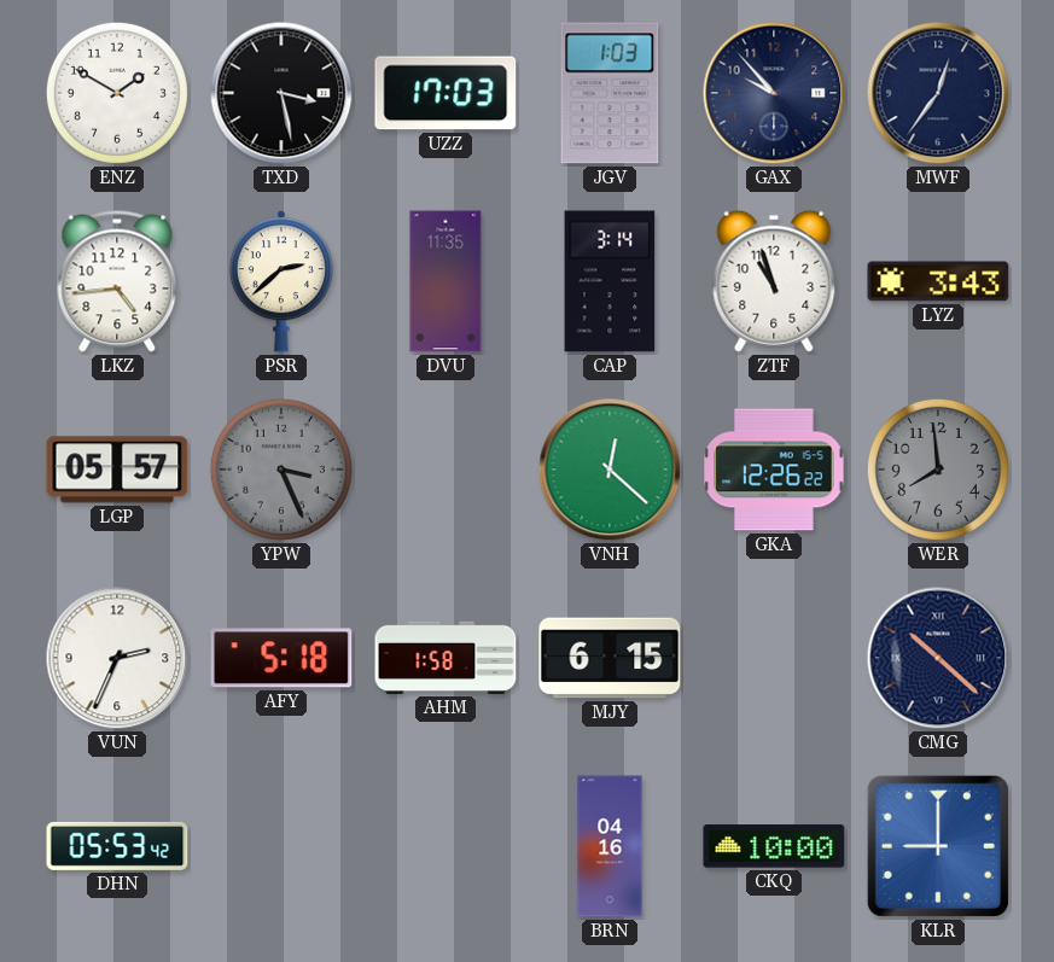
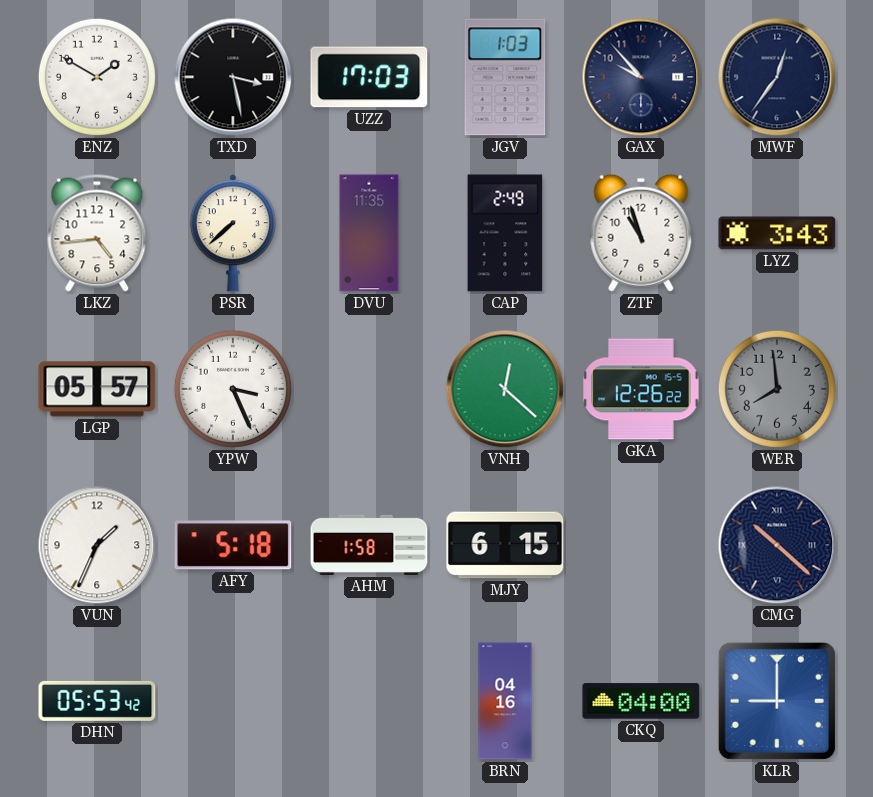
PSR: 2:38 -> 7:38 (233, 233)
CAP: 3:14 -> 2:49 (505, 233)
YPW dial: grey -> white (233, 389)
VUN: 2:34 -> 1:34 (97, 545)
CKQ: 10:00 -> 04:00 (641, 701)
